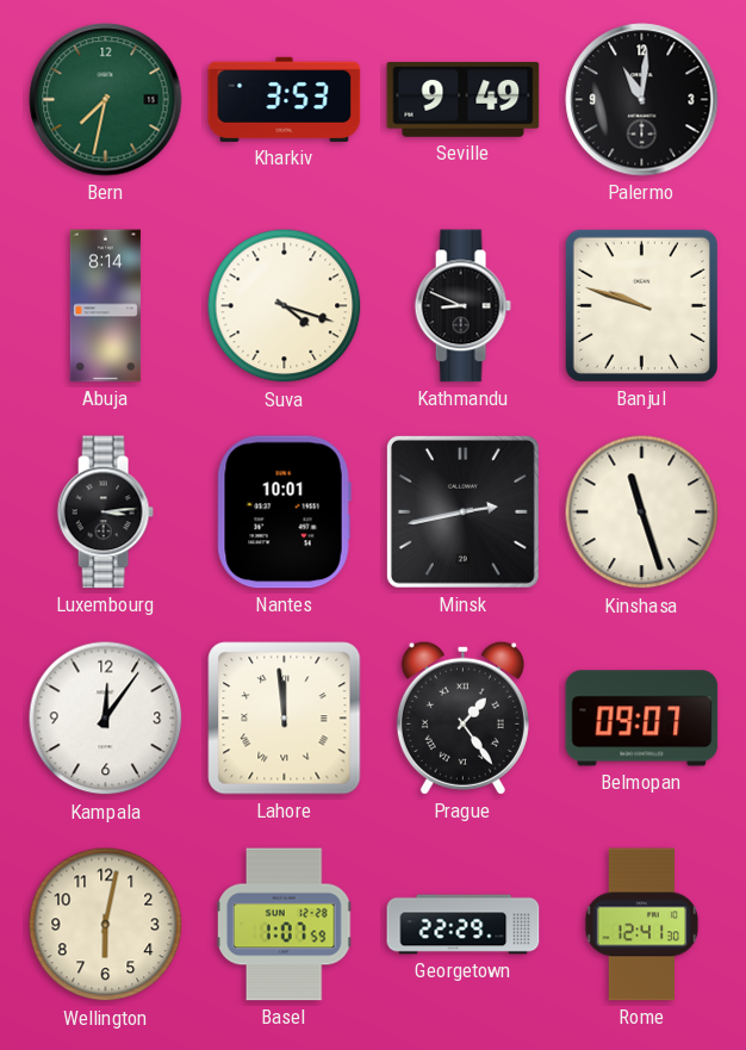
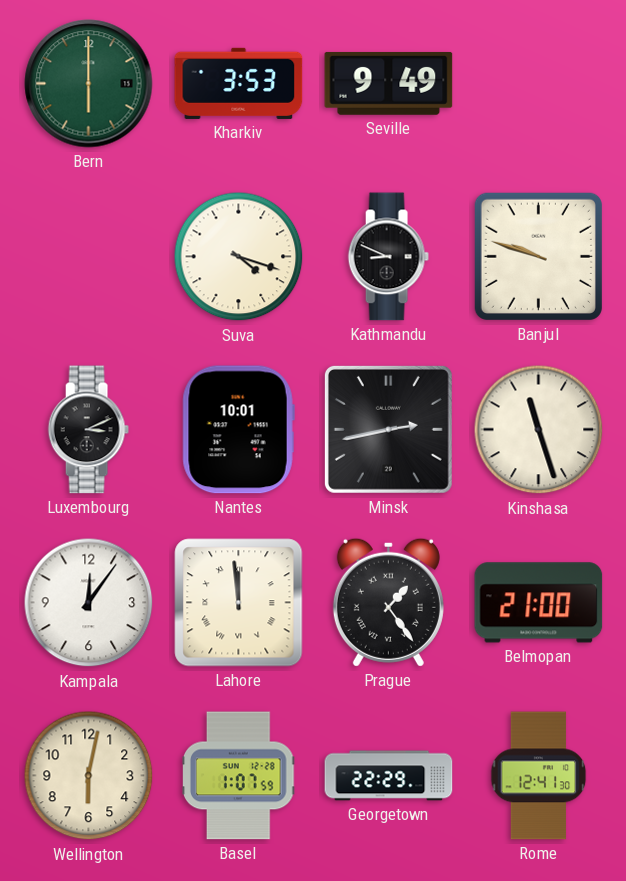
Bern: 7:32 -> 6:00 (89, 84)
Palermo: 11:01 -> none (642, 100)
Abuja: 8:14 -> none (105, 306)
Luxembourg: 3:14 -> 3:11 (88, 430)
Belmopan: 09:07 -> 21:00 (539, 603)
